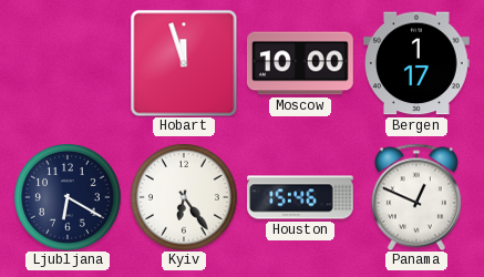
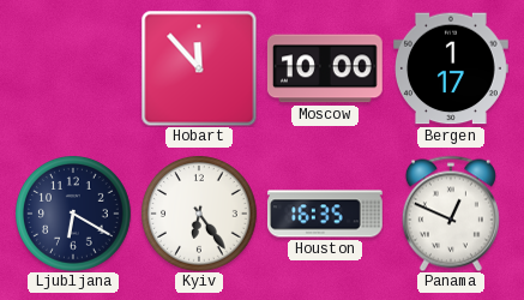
Hobart: 11:57 -> 11:53 (199, 68)
Houston: 15:46 -> 16:35 (326, 214)
